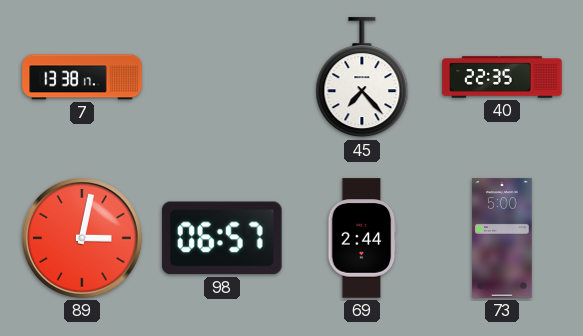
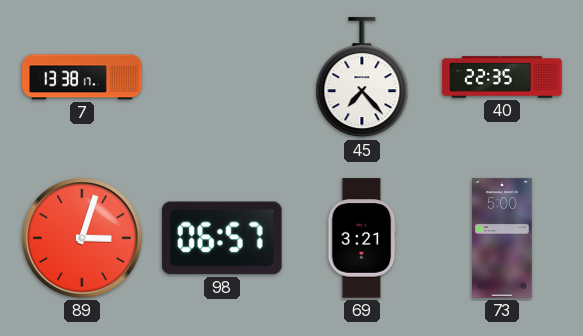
89: 3:02 -> 3:03 (83, 239)
69: 2:44 -> 3:21 (362, 238)
